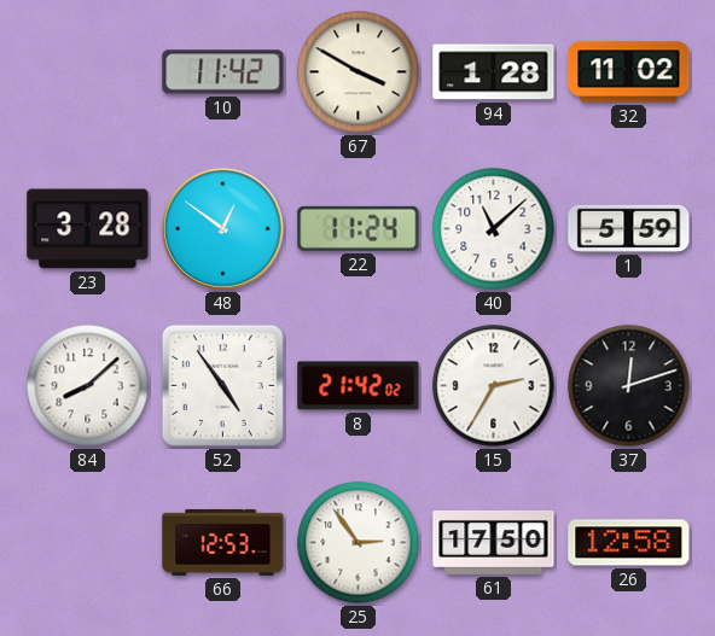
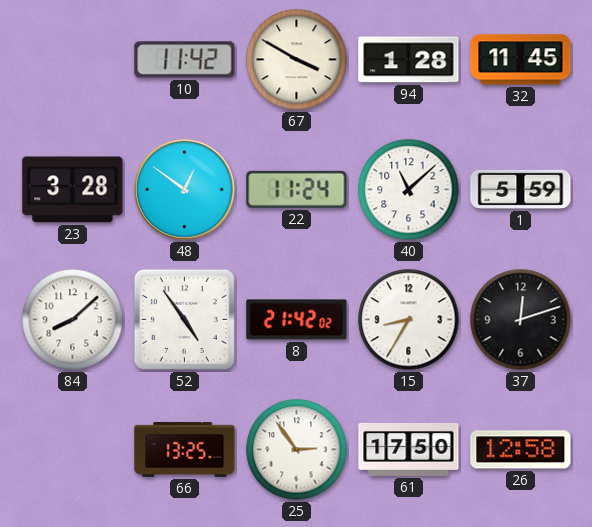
32: 11:02 -> 11:45 (521, 60)
15: 2:35 -> 8:35 (409, 320)
66: 12:53 -> 13:25 (185, 450)
